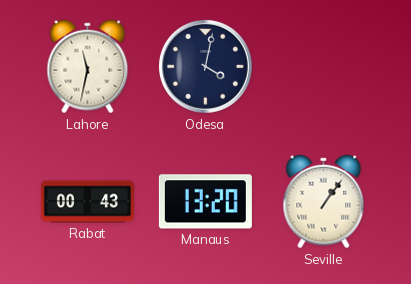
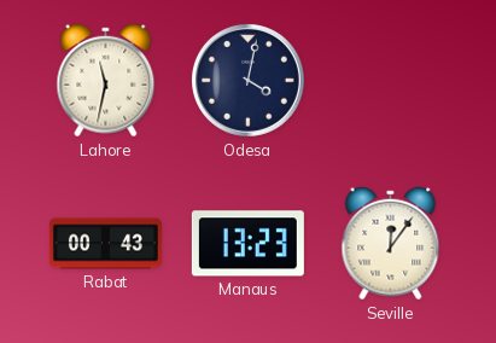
Manaus: 13:20 -> 13:23 (247, 244)
Seville: 1:06 -> 12:06 (391, 244)
